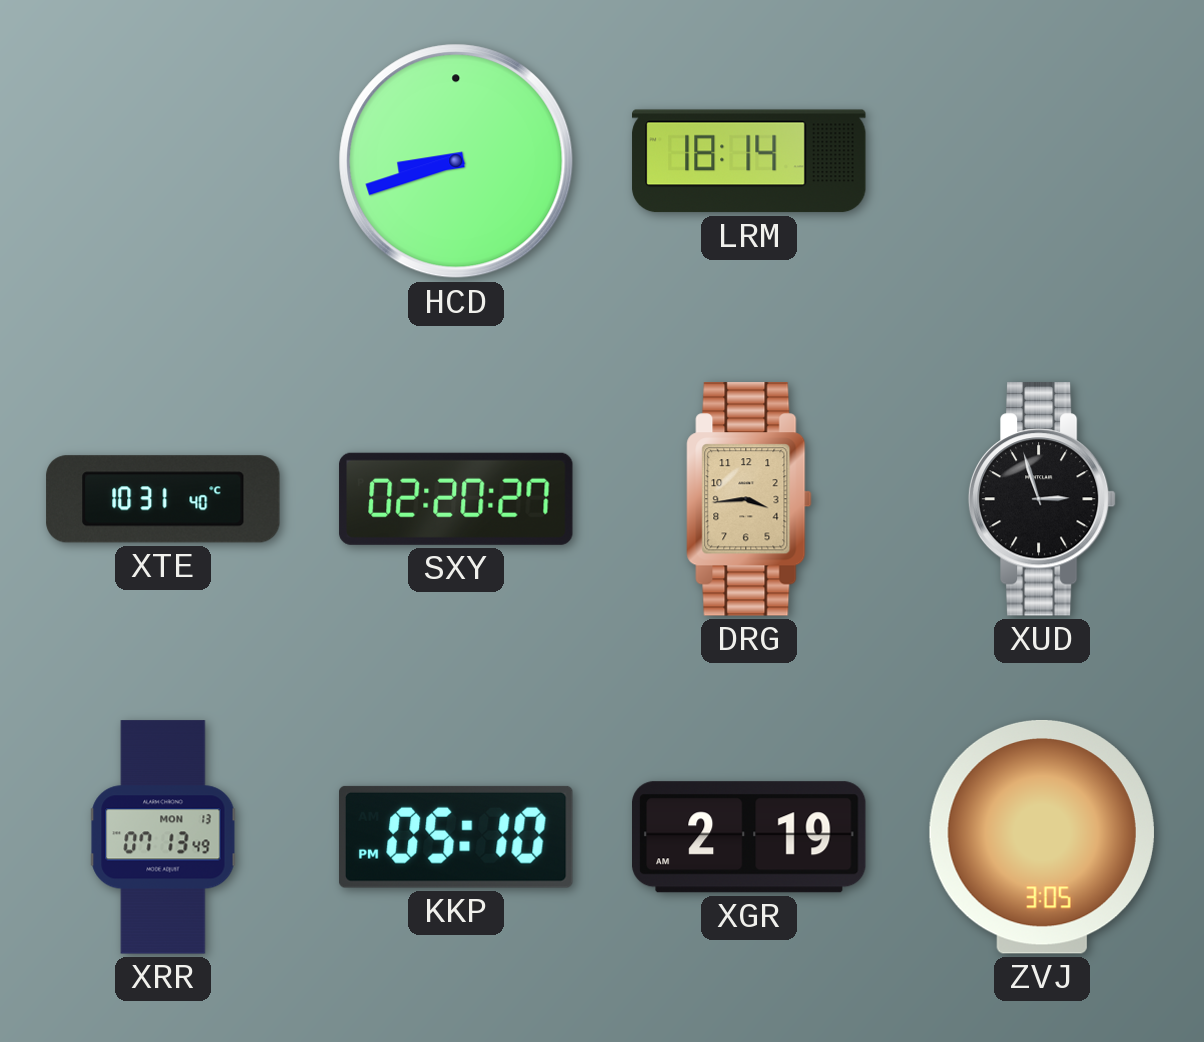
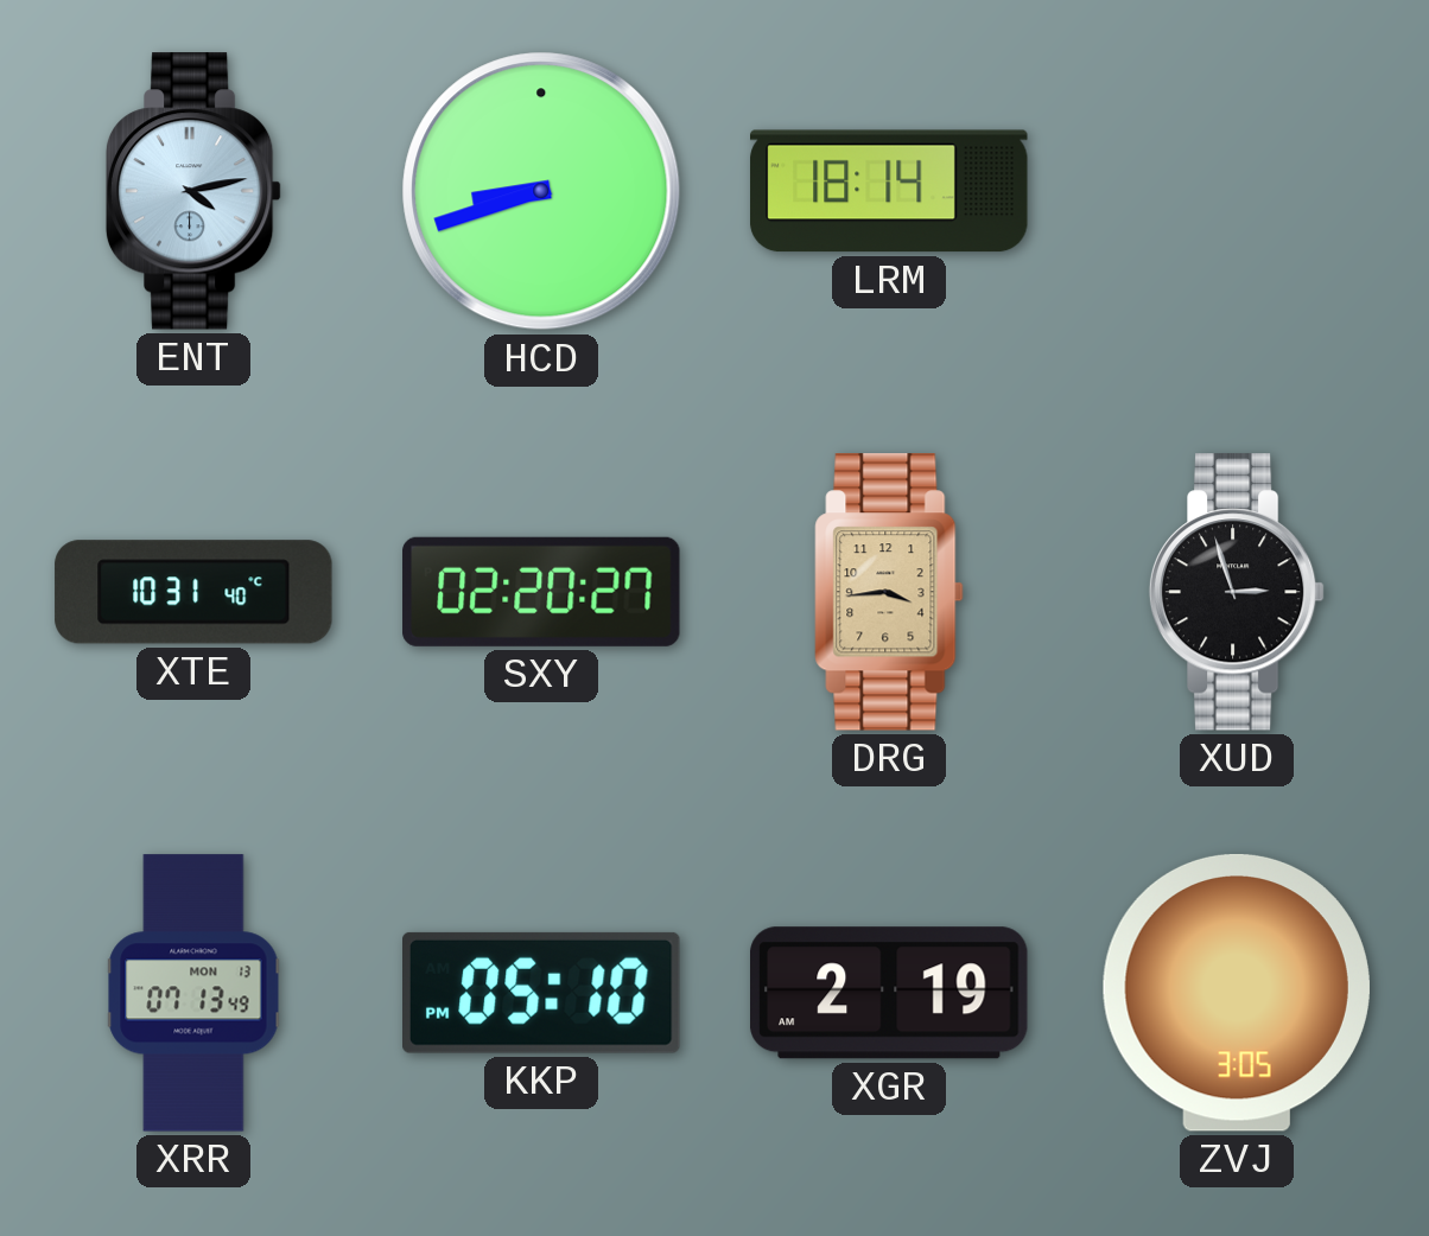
ENT: none -> 4:13 (193, 191)
